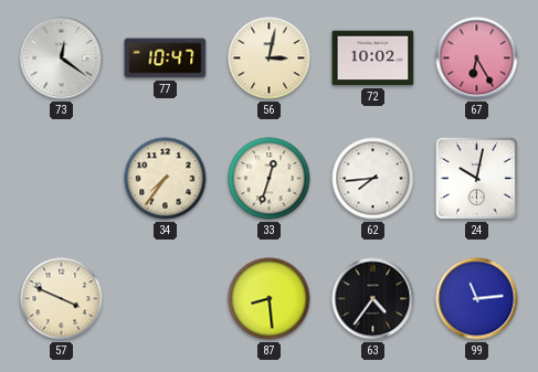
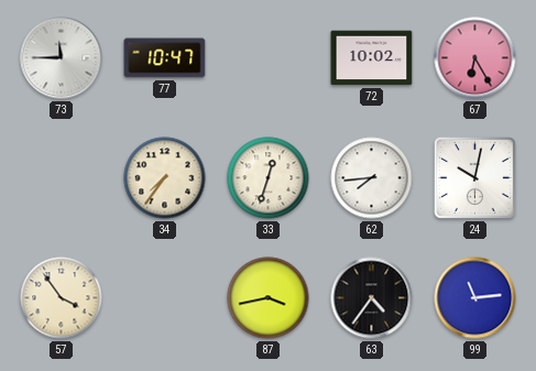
73: 12:21 -> 11:45 (62, 58)
56: 3:02 -> none (270, 59)
57: 3:49 -> 3:54 (62, 298)
87: 8:29 -> 3:43 (269, 298)
